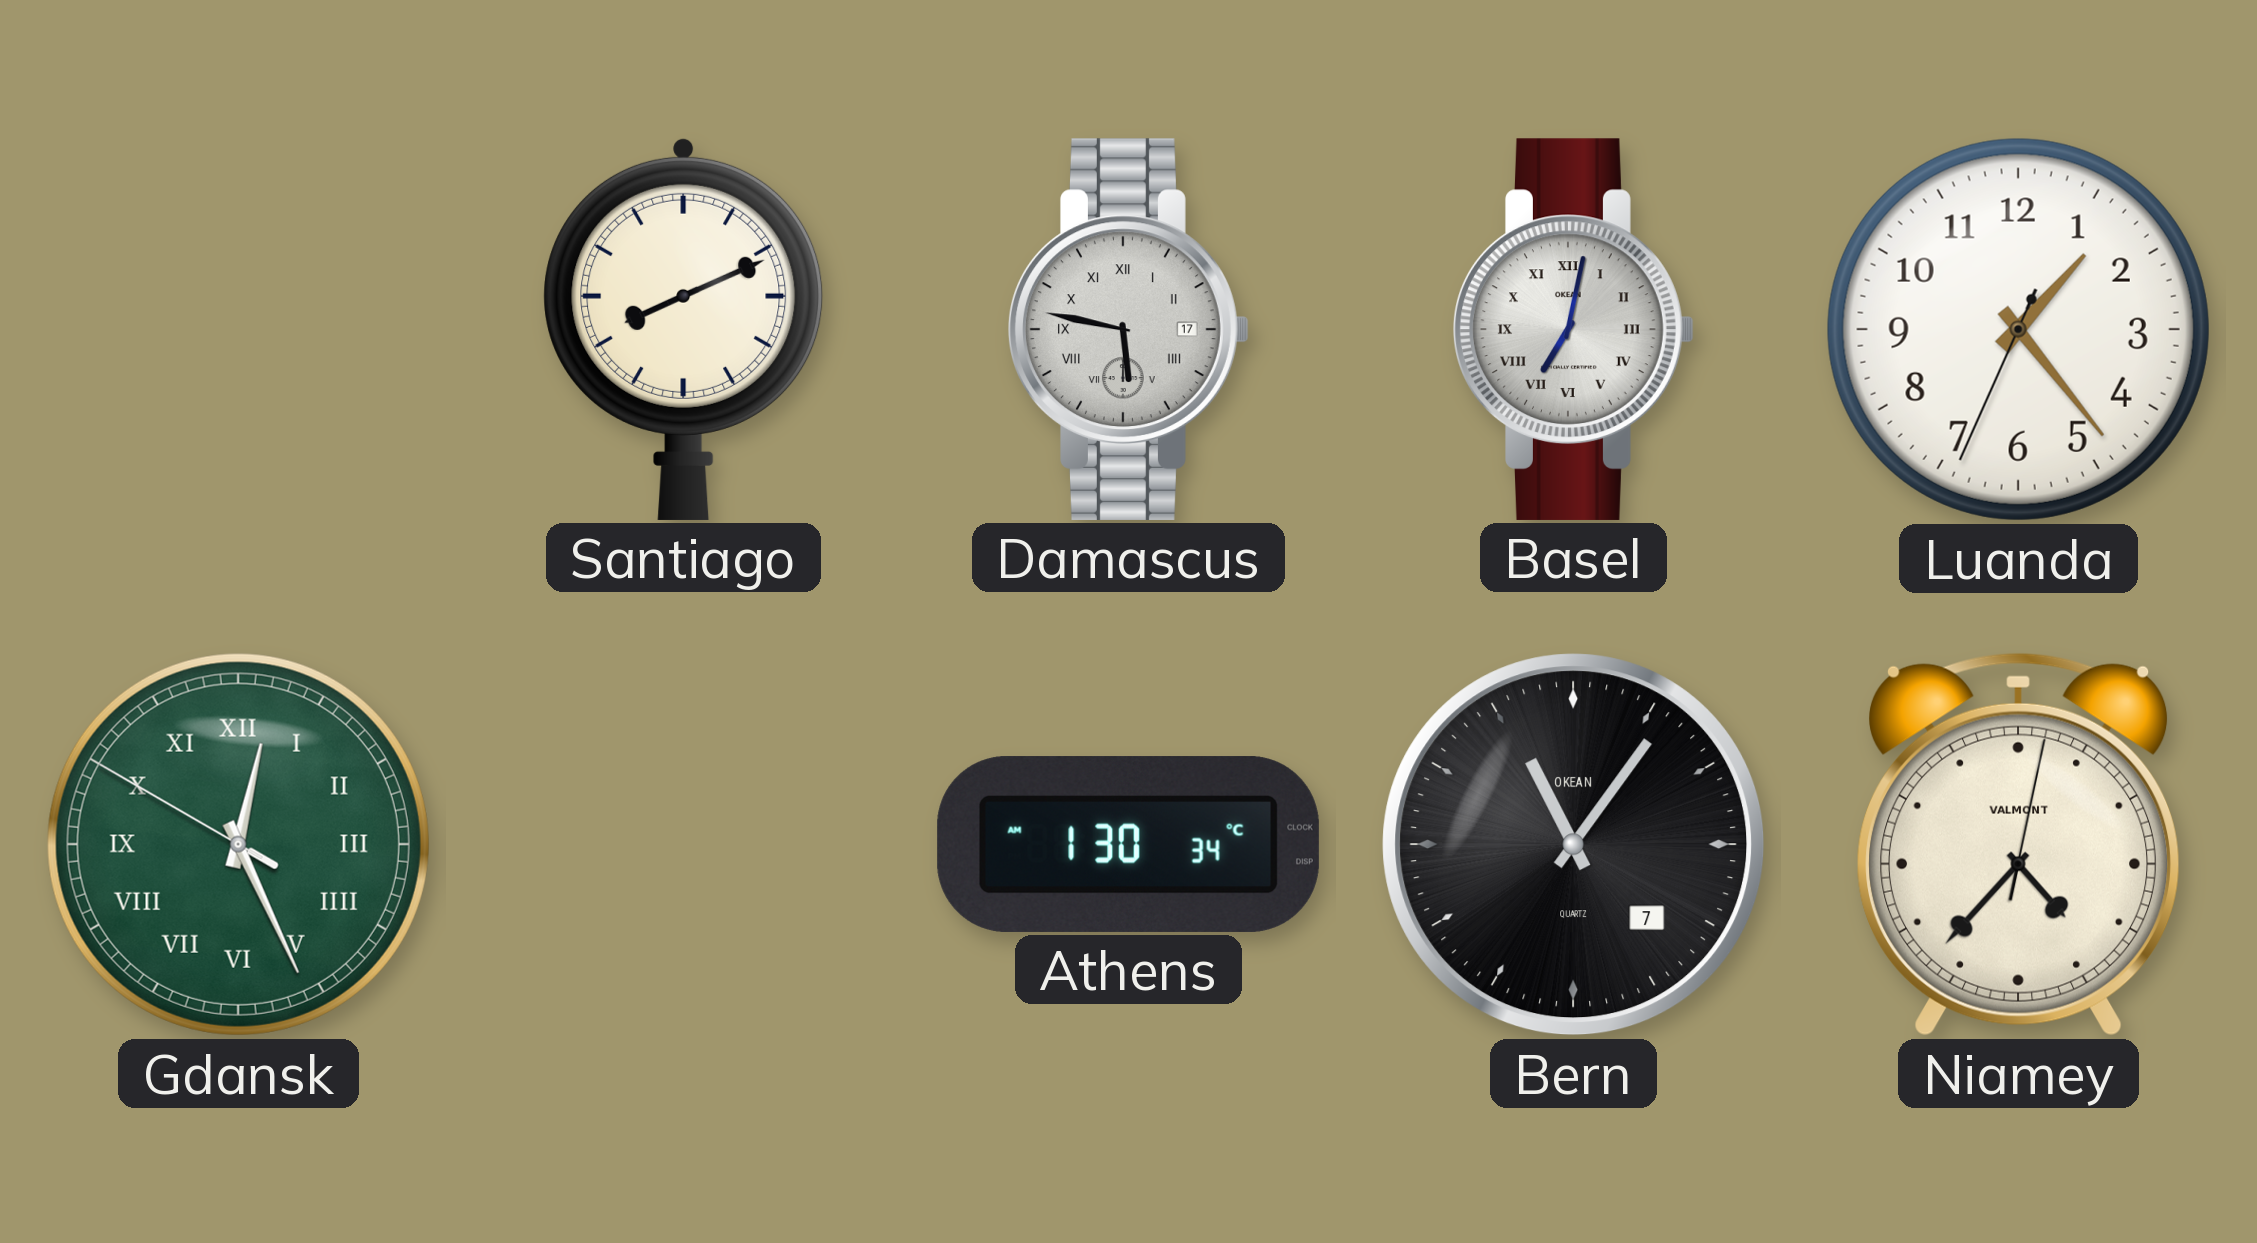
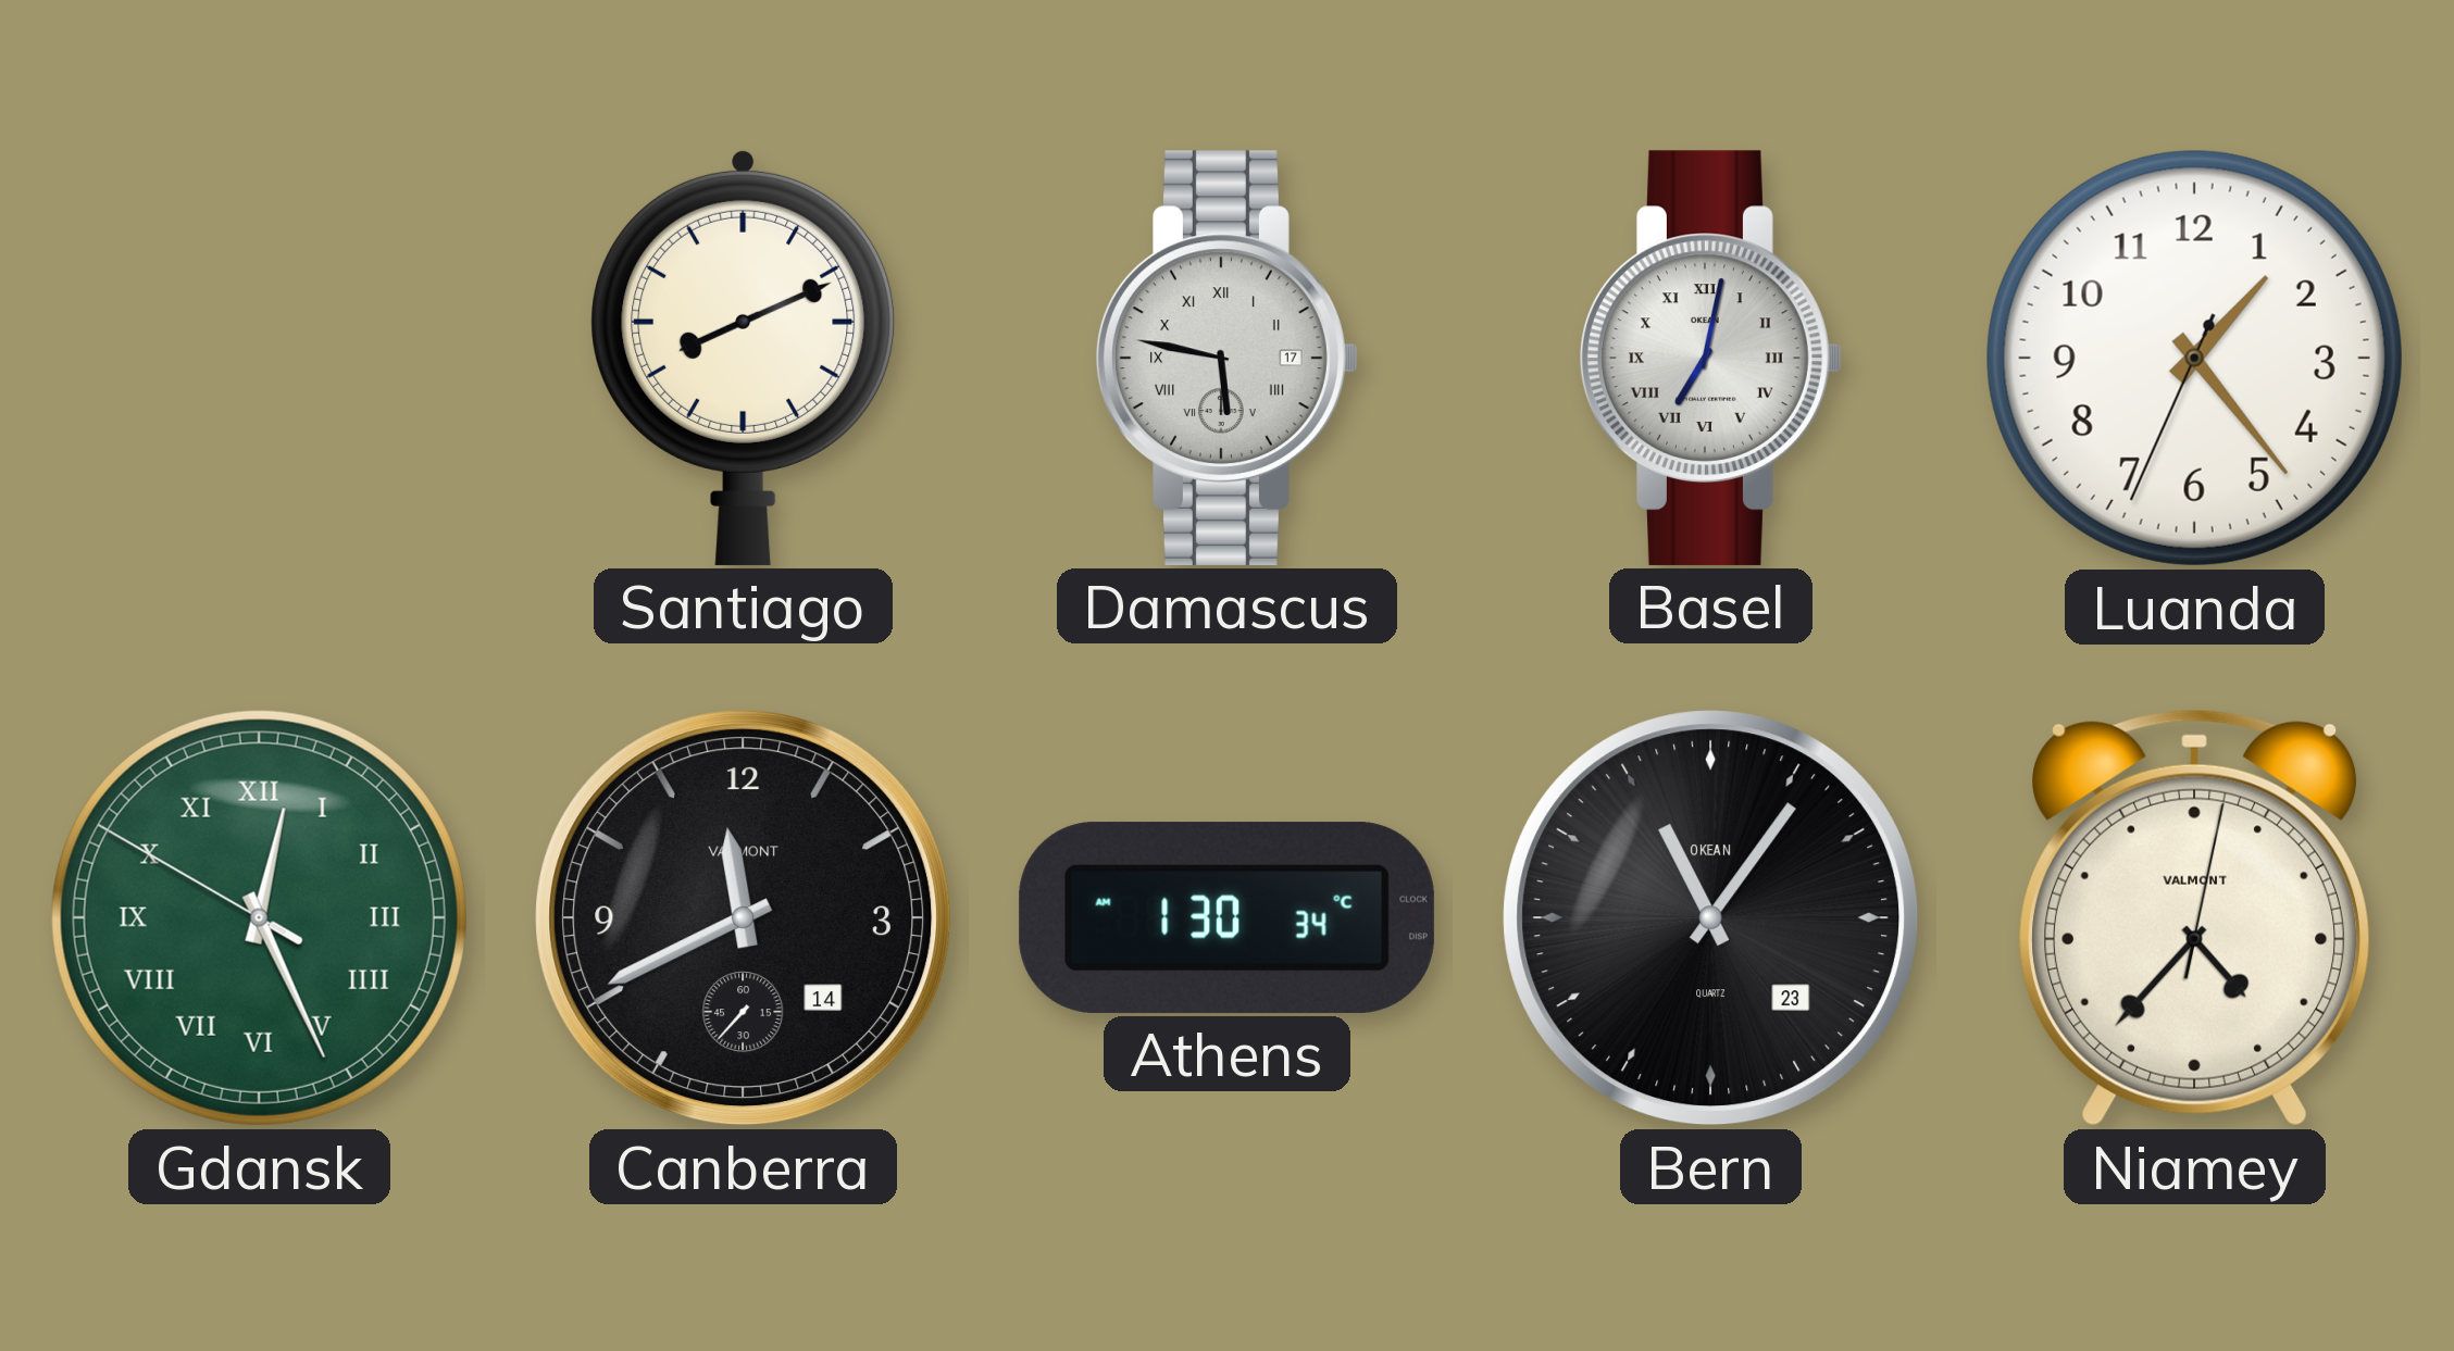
Canberra: none -> 11:40 (744, 918)
Bern date: 7 -> 23 (1711, 918)
